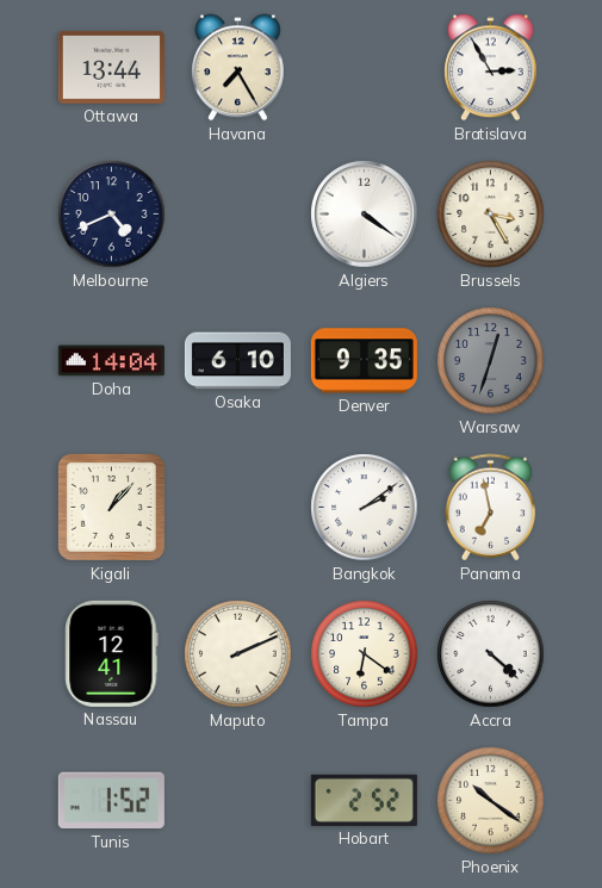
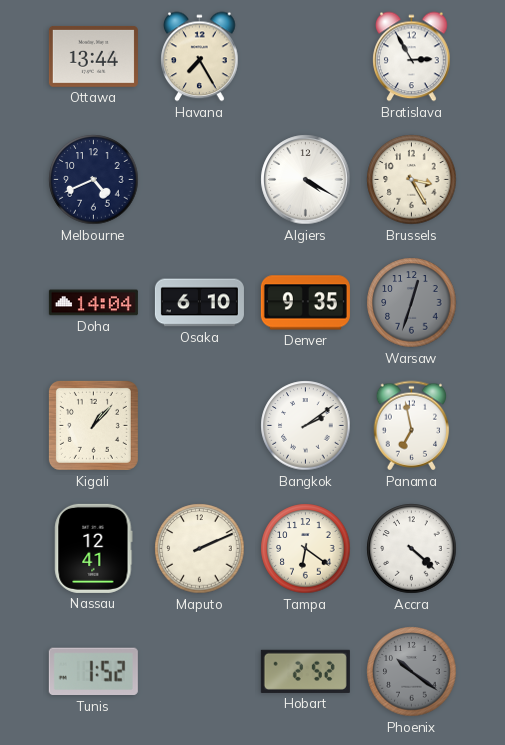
Algiers: 4:21 -> 4:20 (306, 180)
Phoenix dial: cream -> grey (412, 672)
